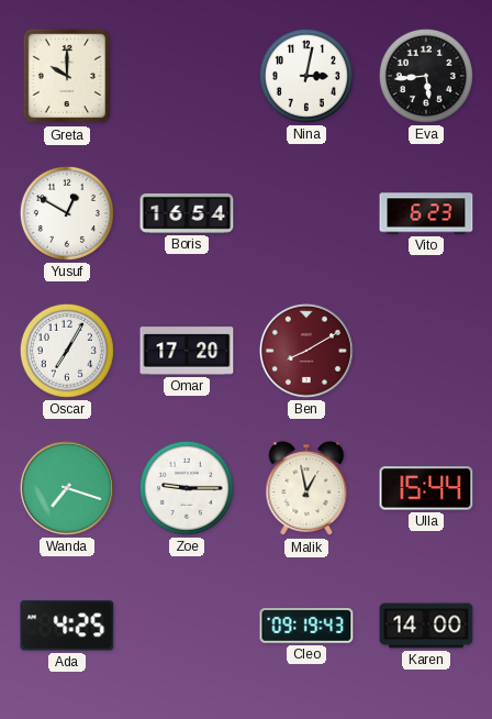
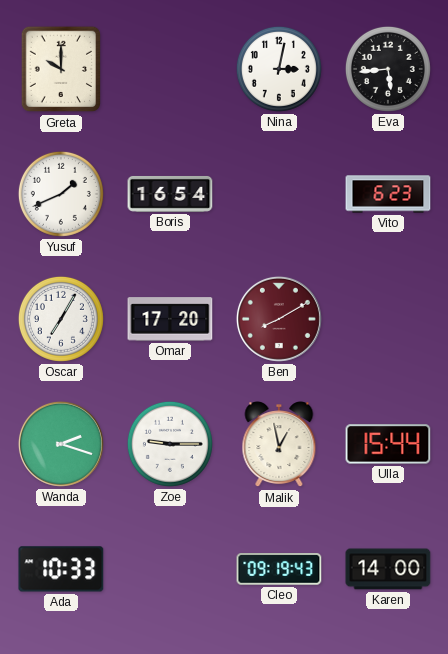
Yusuf: 12:50 -> 1:41 (61, 194)
Wanda: 7:18 -> 2:18 (61, 444)
Ada: 4:25 -> 10:33 (61, 569)
